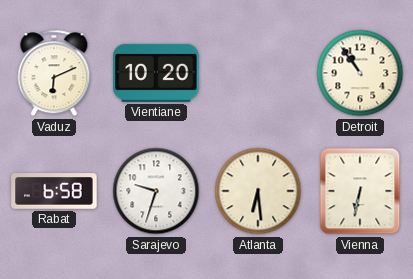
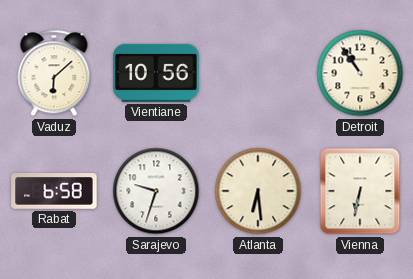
Vaduz: 6:11 -> 6:08 (54, 73)
Vientiane: 10:20 -> 10:56 (156, 73)
